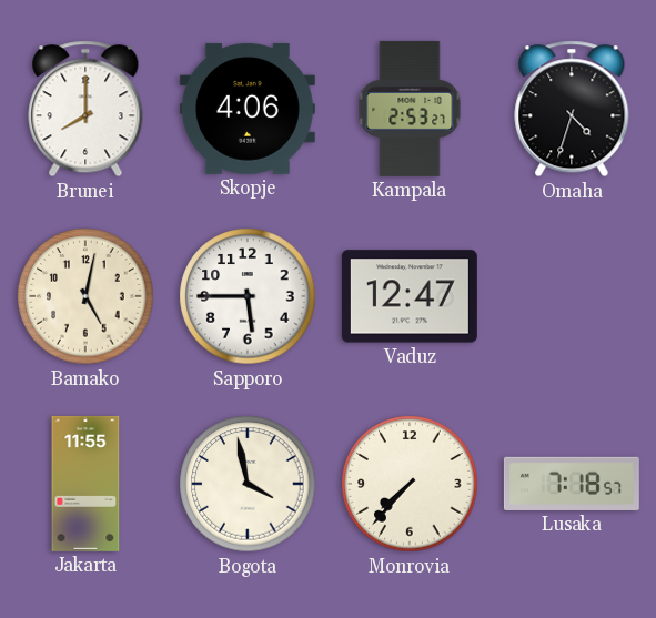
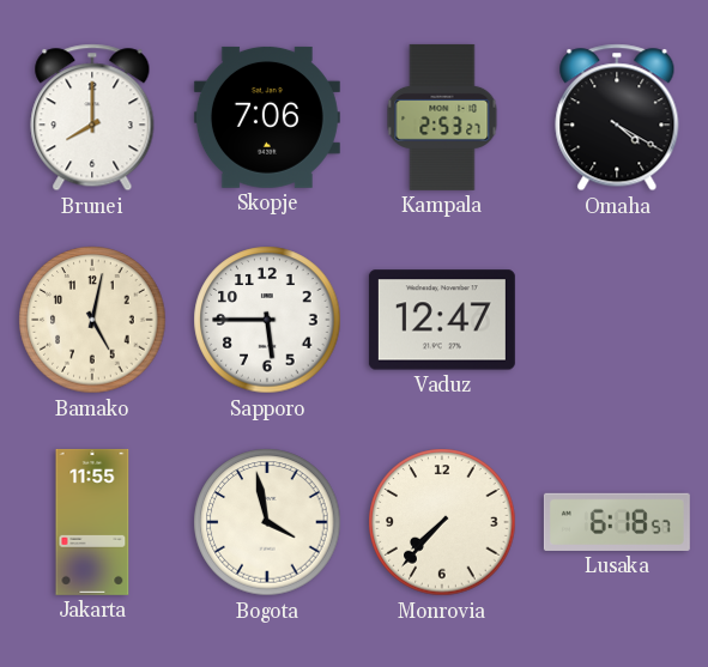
Skopje: 4:06 -> 7:06 (267, 117)
Omaha: 4:33 -> 4:20 (617, 117)
Lusaka: 7:18 -> 6:18 (617, 522)
